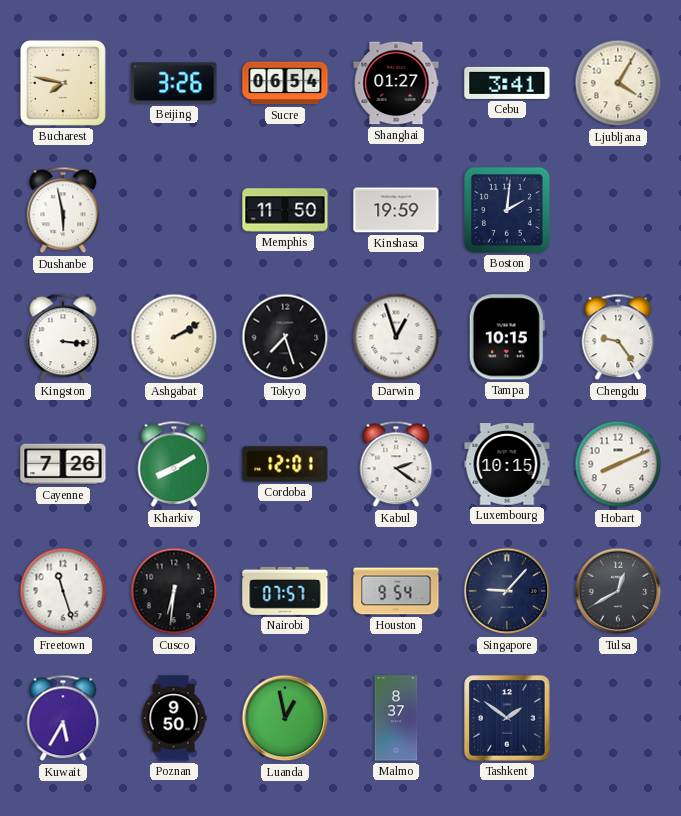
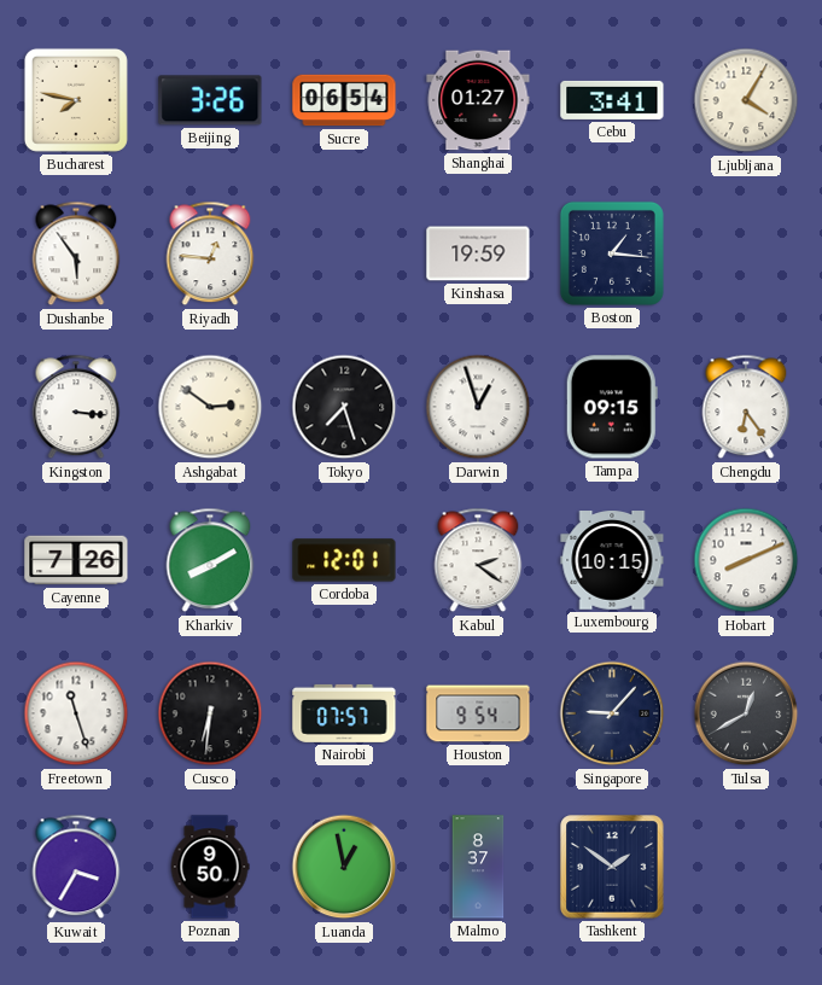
Dushanbe: 5:58 -> 5:54 (76, 253)
Riyadh: none -> 12:46 (210, 253)
Memphis: 11:50 -> none (285, 210)
Boston: 2:01 -> 1:16 (612, 253)
Ashgabat: 2:10 -> 2:51 (210, 407)
Tampa: 10:15 -> 09:15 (612, 407)
Chengdu: 9:24 -> 6:24 (746, 407)
Kuwait: 5:35 -> 3:35 (76, 867)
